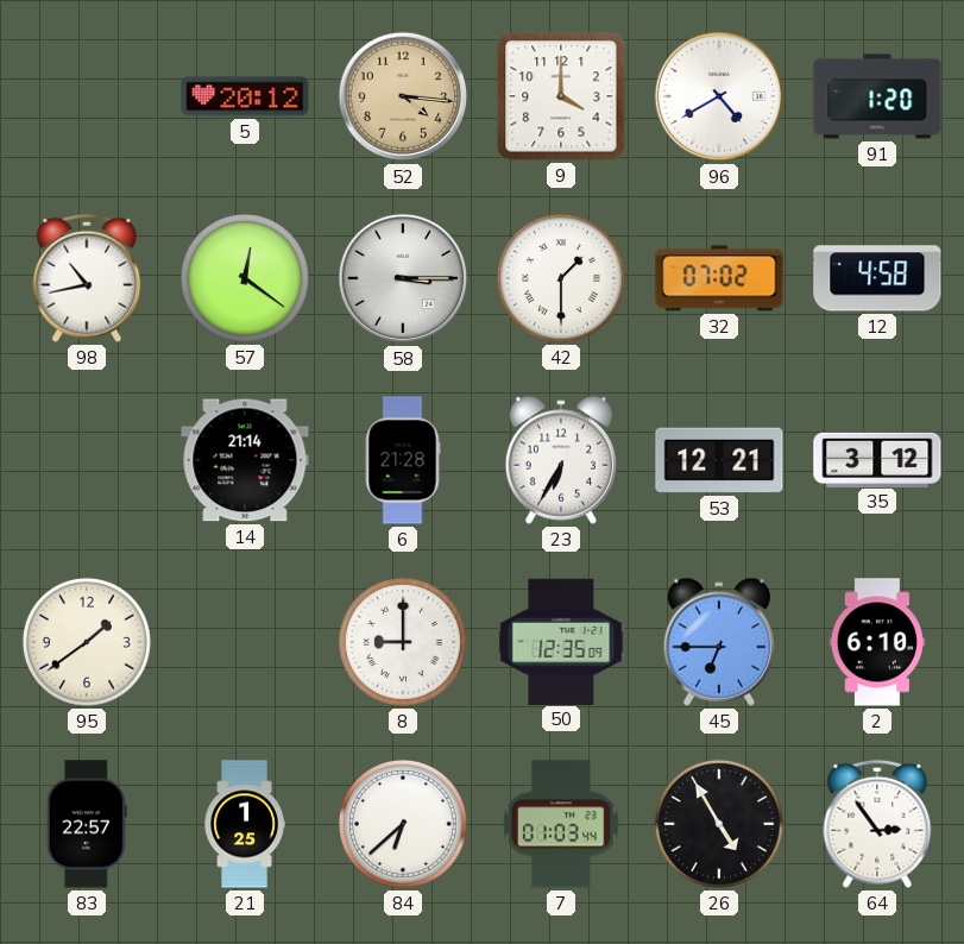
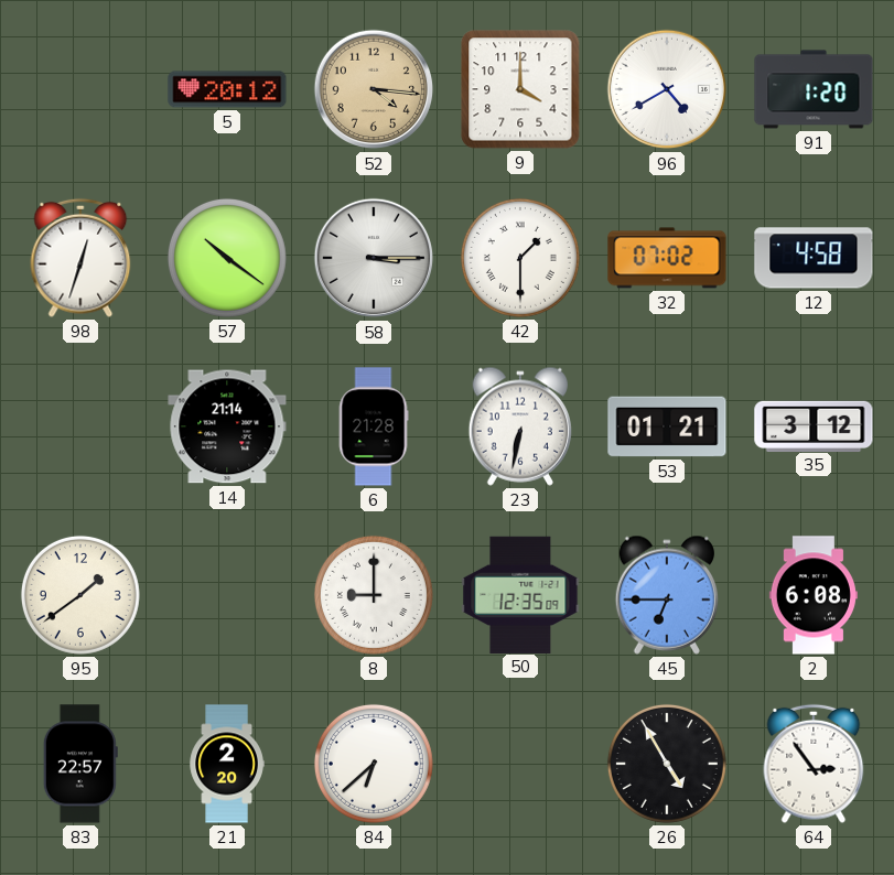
98: 10:43 -> 12:33 (80, 258)
57: 12:21 -> 10:21 (227, 258)
23: 6:35 -> 6:32 (519, 426)
53: 12:21 -> 01:21 (667, 426)
2: 6:10 -> 6:08 (814, 595)
21: 1:25 -> 2:20 (227, 764)
7: 01:03 -> none (561, 824)
